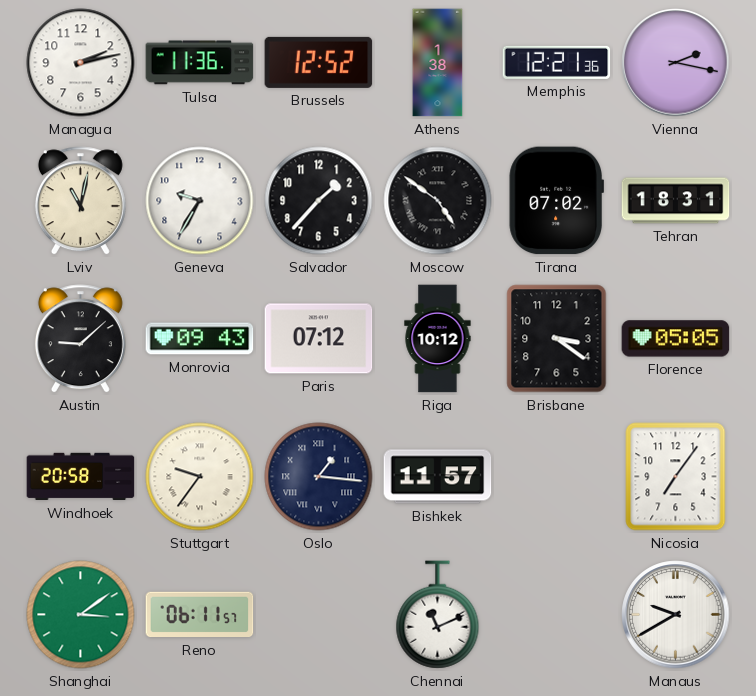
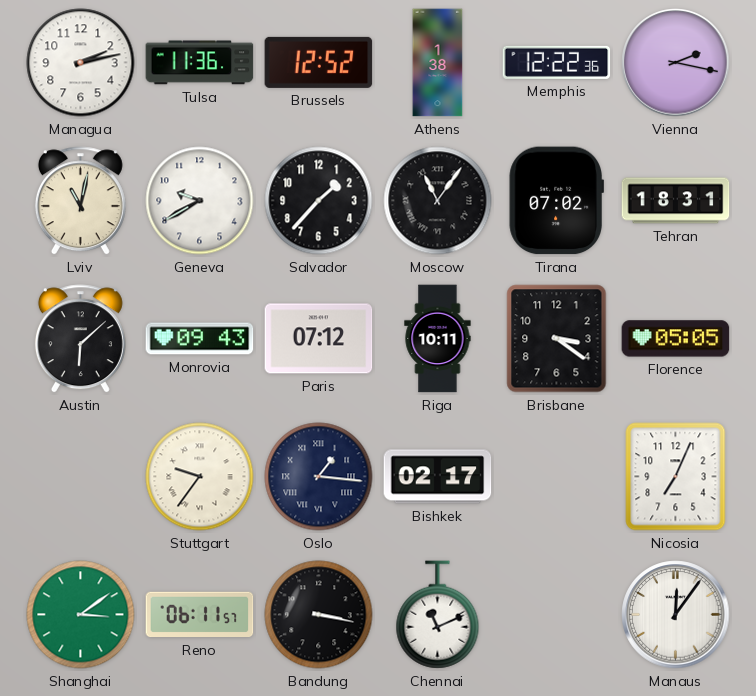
Memphis: 12:21 -> 12:22 (557, 62)
Geneva: 9:35 -> 9:40 (200, 201)
Moscow: 4:51 -> 11:06 (438, 201)
Austin: 9:08 -> 6:08 (80, 339)
Riga: 10:12 -> 10:11 (438, 339)
Windhoek: 20:58 -> none (81, 477)
Bishkek: 11:57 -> 02:17 (438, 477)
Nicosia: 7:06 -> 7:04 (676, 477)
Bandung: none -> 3:17 (319, 615)
Manaus: 9:40 -> 12:06 (676, 615)
